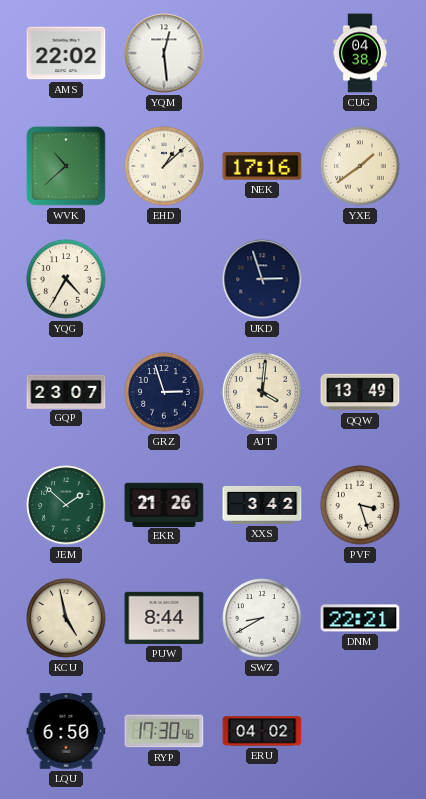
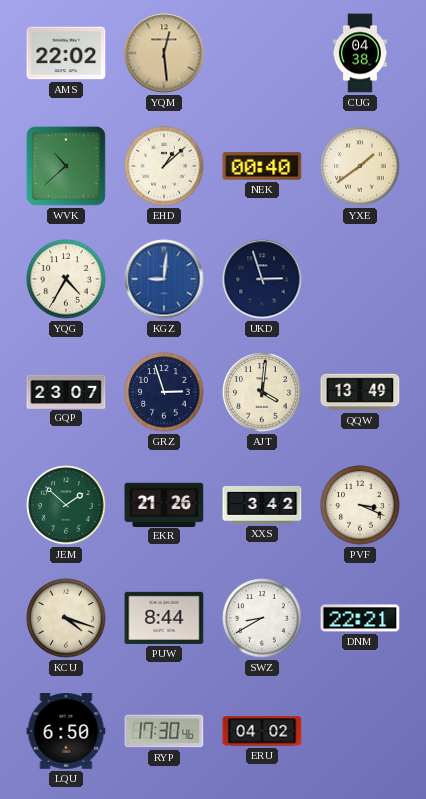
YQM dial: white -> champagne (164, 53)
NEK: 17:16 -> 00:40 (262, 166)
KGZ: none -> 9:01 (164, 279)
PVF: 3:27 -> 3:19 (360, 505)
KCU: 4:58 -> 4:18 (66, 618)
